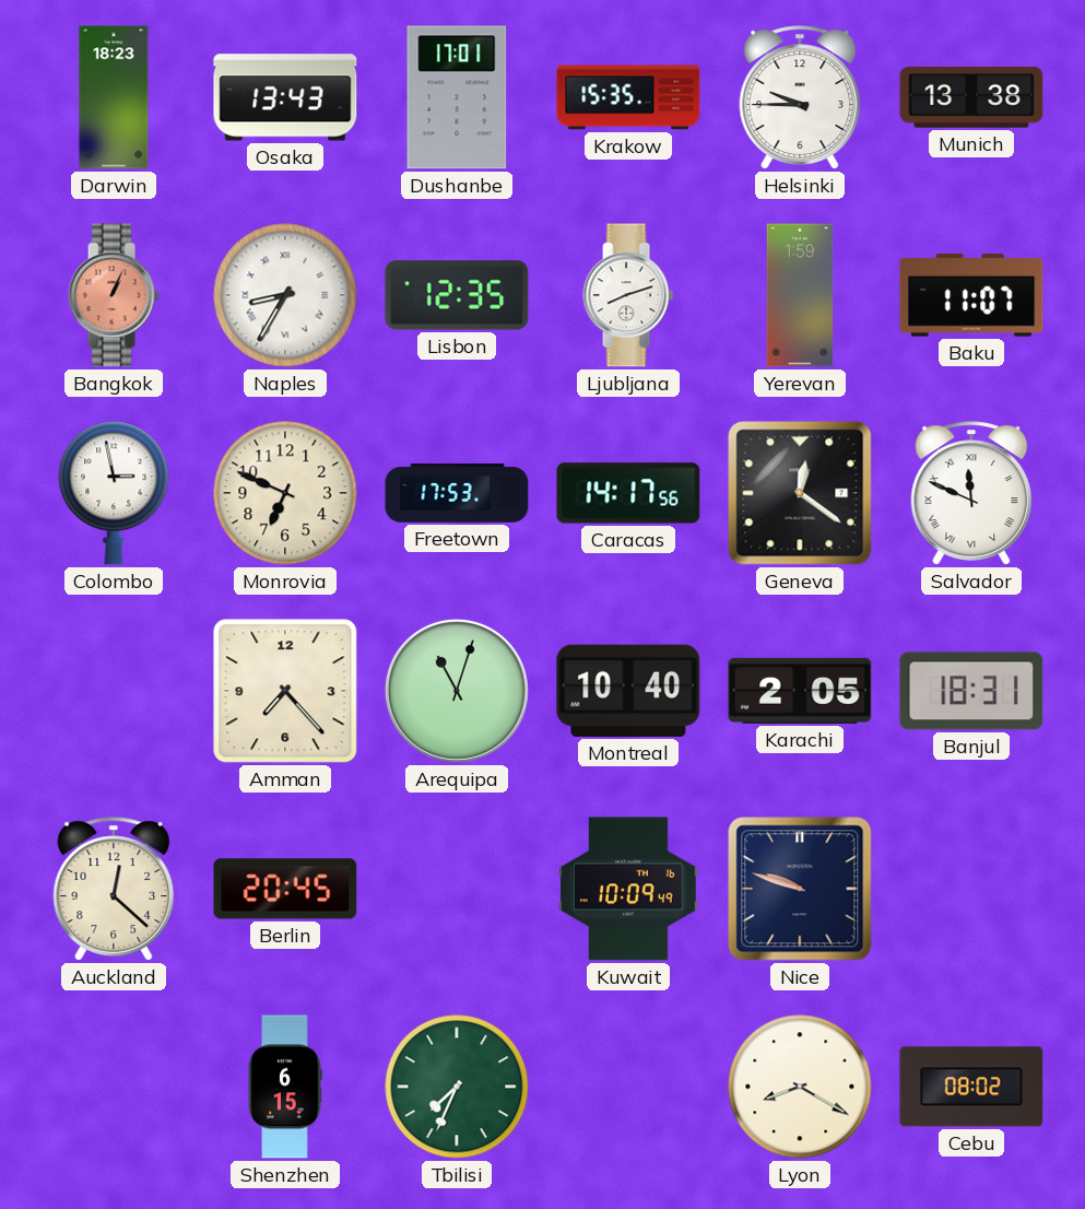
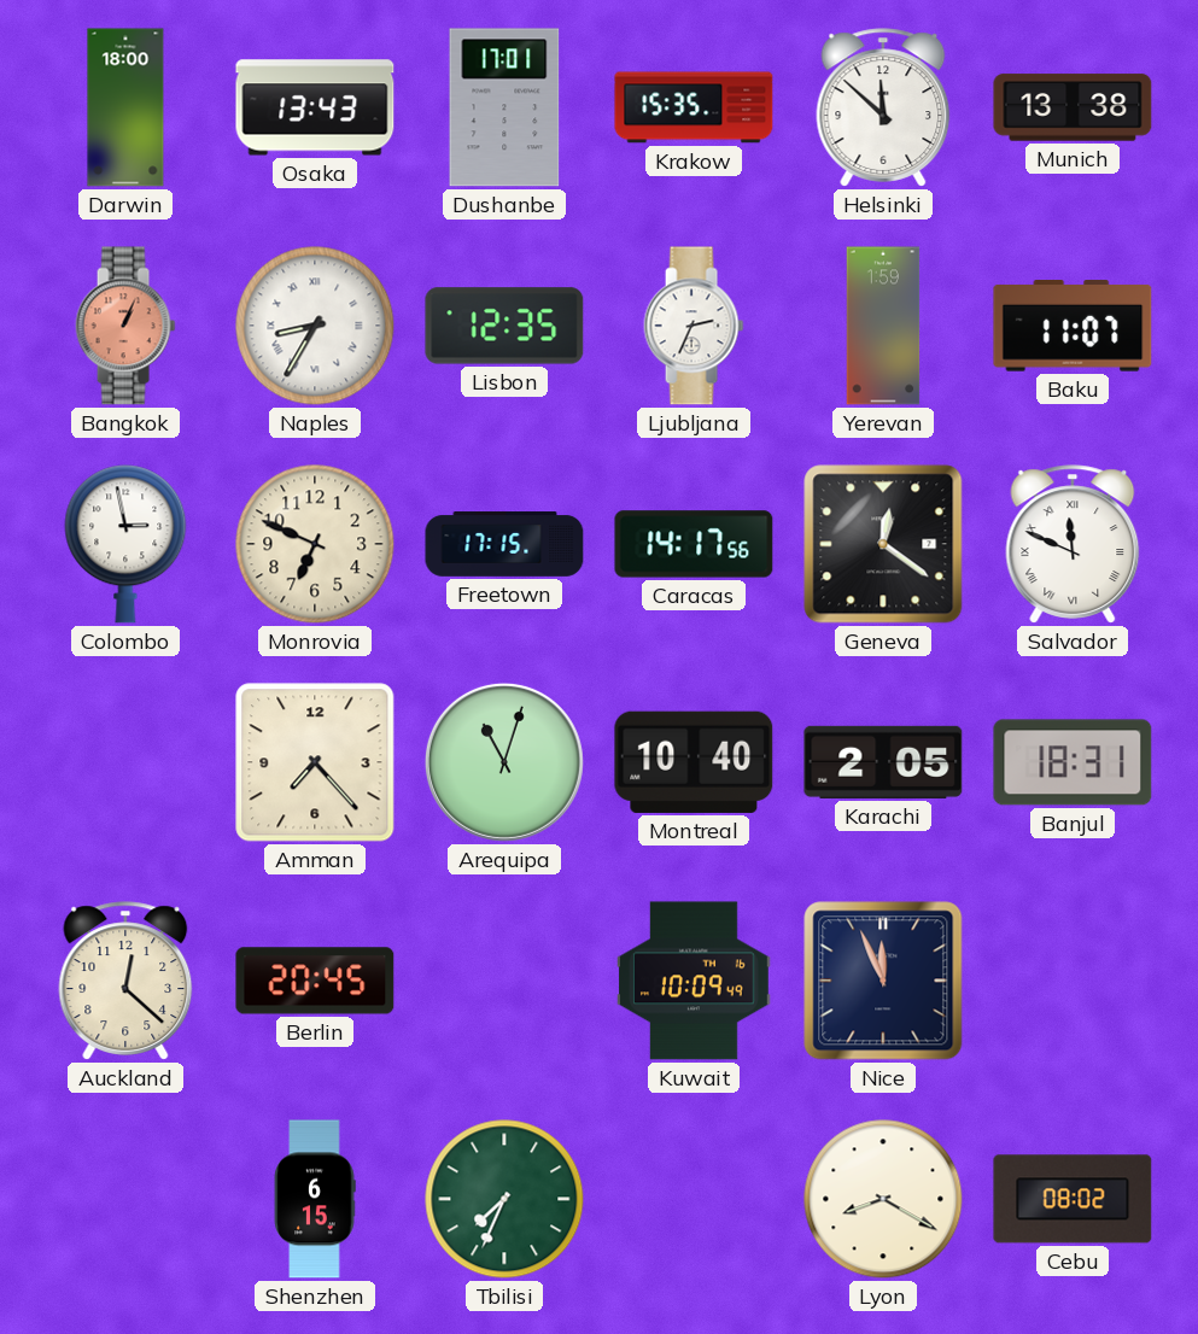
Darwin: 18:23 -> 18:00 (125, 107)
Helsinki: 9:45 -> 11:52 (883, 107)
Ljubljana: 8:12 -> 2:34 (694, 326)
Freetown: 17:53 -> 17:15 (504, 544)
Nice: 9:48 -> 11:56 (883, 981)
